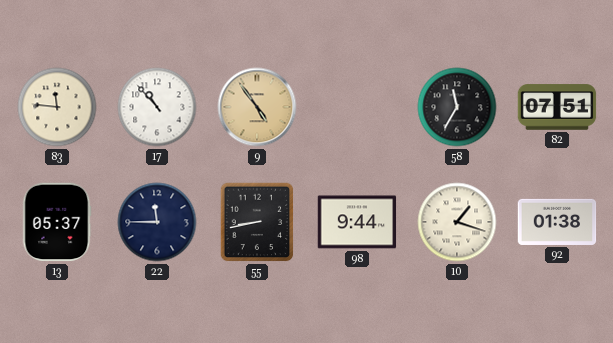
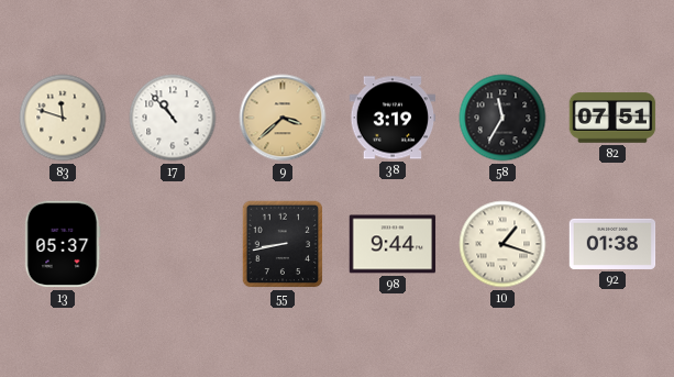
83: 11:46 -> 11:48 (63, 118)
9: 4:54 -> 3:38 (283, 118)
38: none -> 3:19 (393, 118)
22: 11:45 -> none (157, 222)
